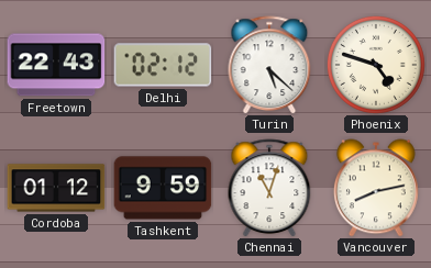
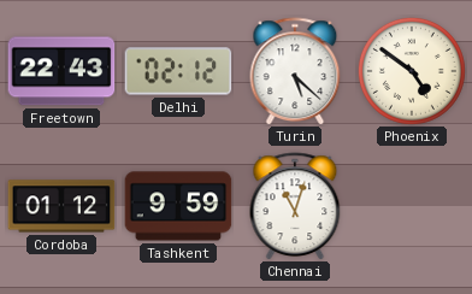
Phoenix: 4:48 -> 4:51 (412, 71)
Vancouver: 8:13 -> none (376, 188)
